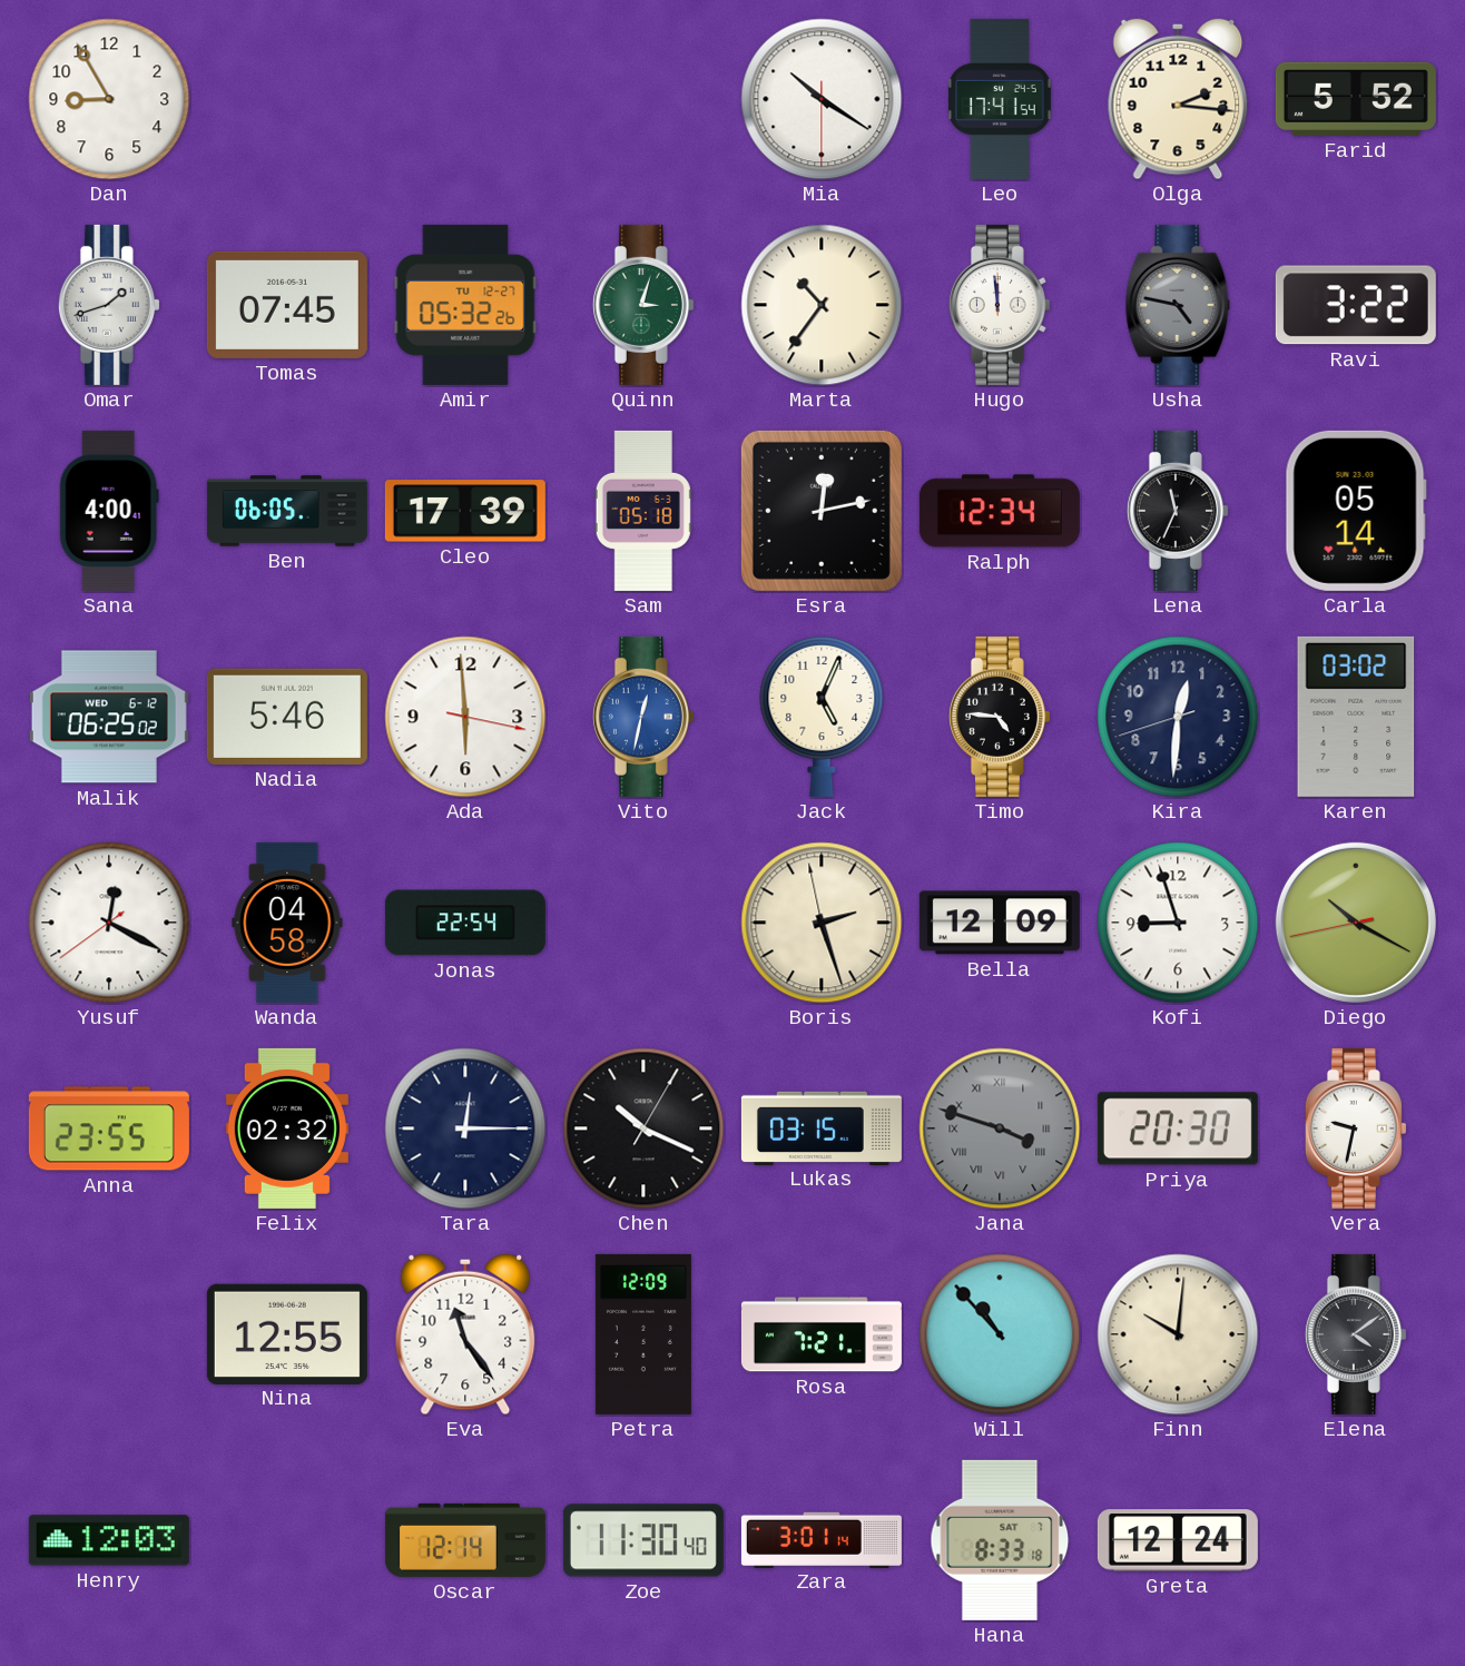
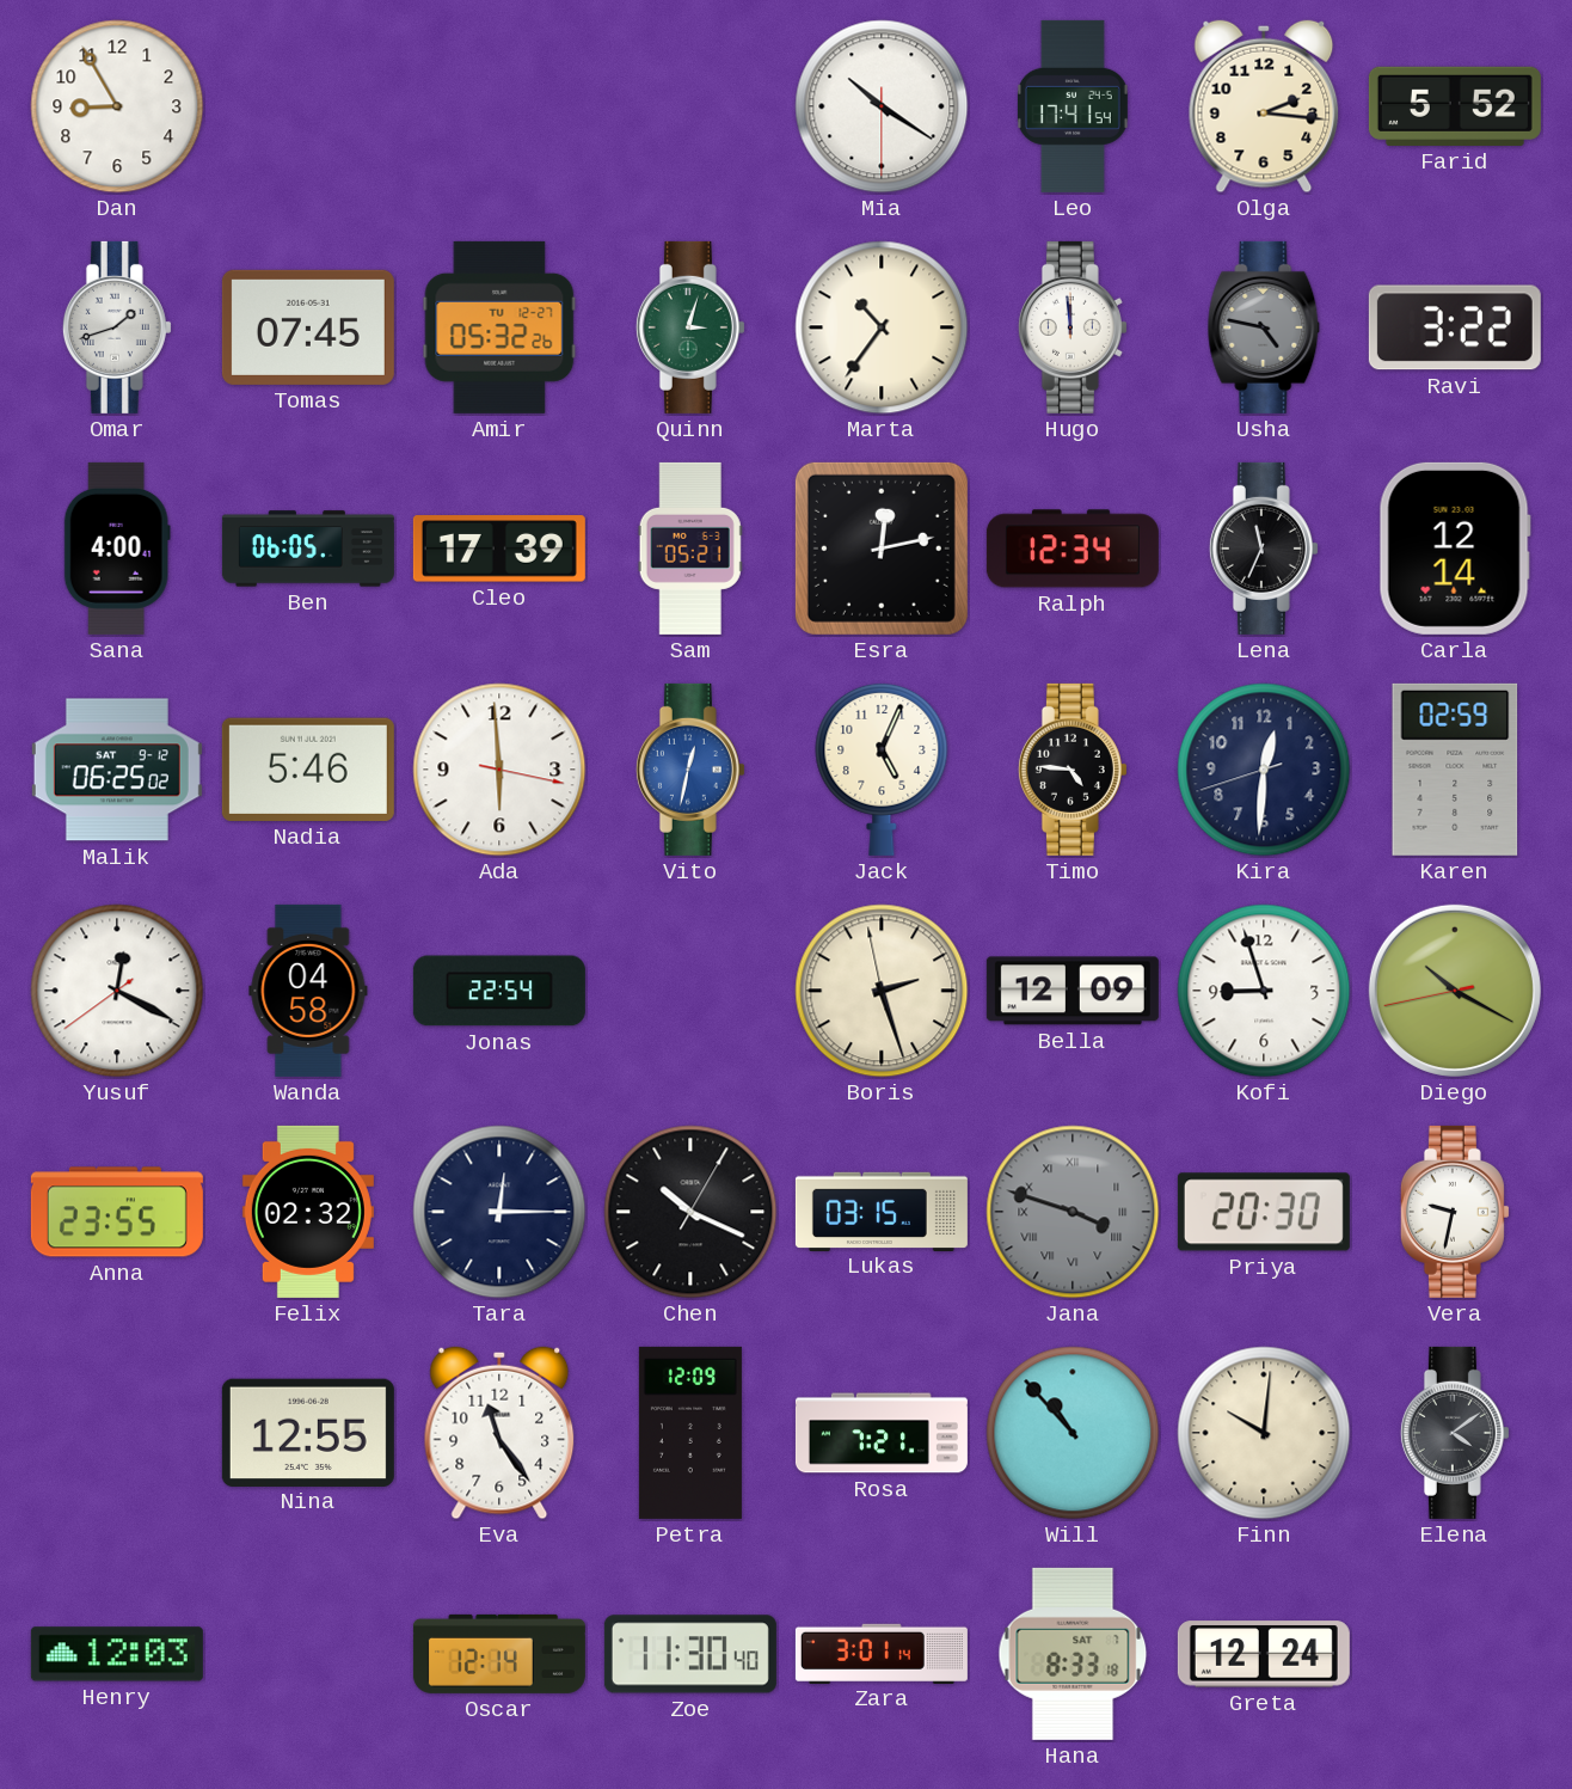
Sam: 05:18 -> 05:21 (690, 549)
Carla: 05:14 -> 12:14 (1455, 549)
Malik date: WED 6-12 -> SAT 9-12 (117, 770)
Karen: 03:02 -> 02:59 (1455, 770)
